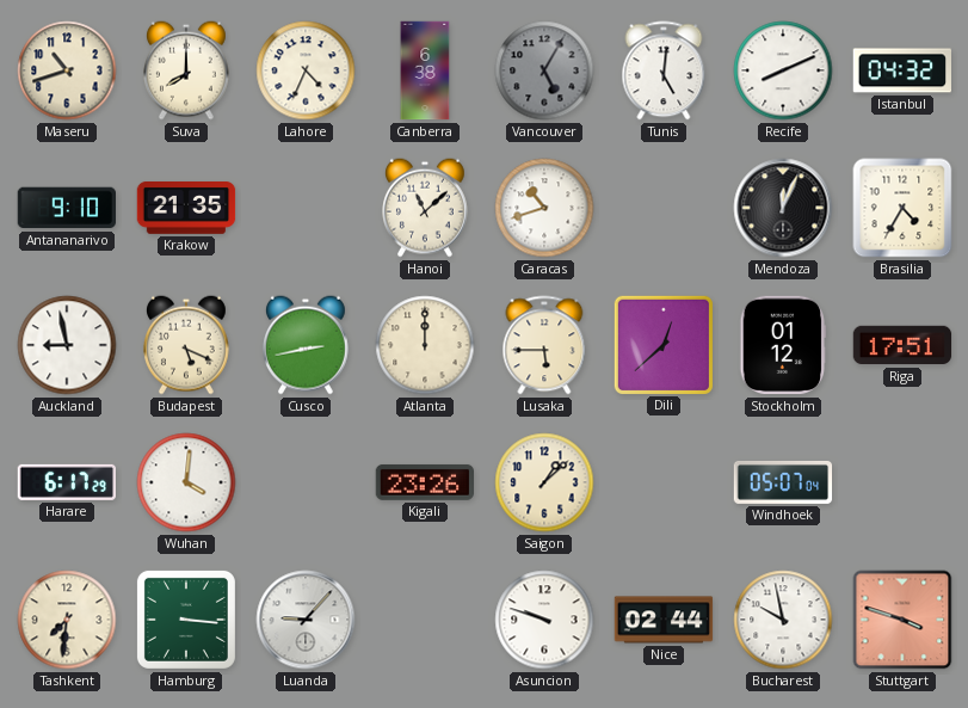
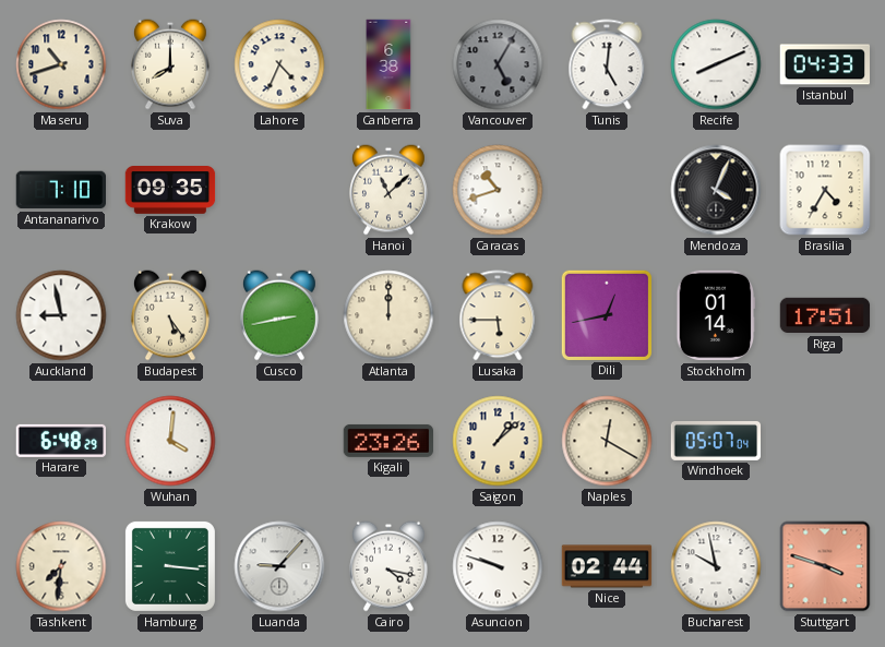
Istanbul: 04:32 -> 04:33 (825, 64)
Antananarivo: 9:10 -> 7:10 (60, 190)
Krakow: 21:35 -> 09:35 (170, 191)
Mendoza: 12:04 -> 4:04 (716, 190)
Budapest: 5:19 -> 5:24 (171, 315)
Dili: 12:38 -> 12:43 (606, 314)
Stockholm: 01:12 -> 01:14 (716, 315)
Harare: 6:17 -> 6:48 (60, 441)
Naples: none -> 12:20 (607, 441)
Cairo: none -> 4:17 (390, 566)
